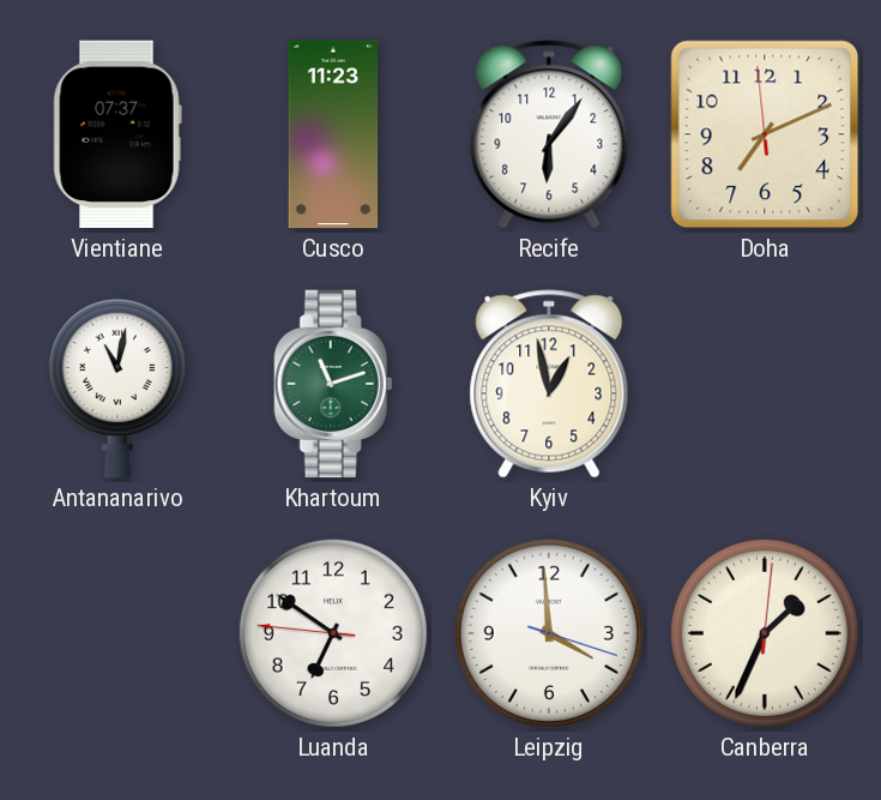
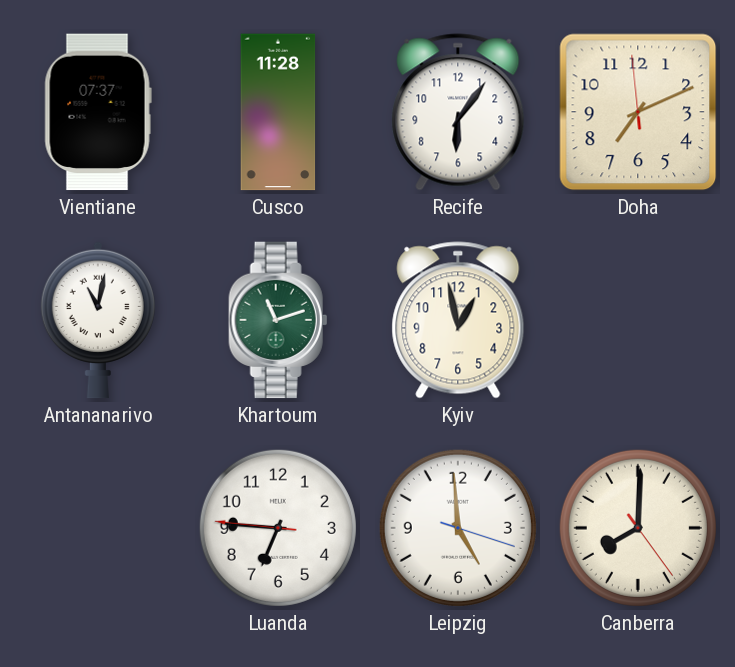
Cusco: 11:23 -> 11:28 (278, 112)
Luanda: 6:50 -> 6:45 (278, 528)
Leipzig: 3:59 -> 4:59 (458, 528)
Canberra: 1:34 -> 8:00 (638, 528)
